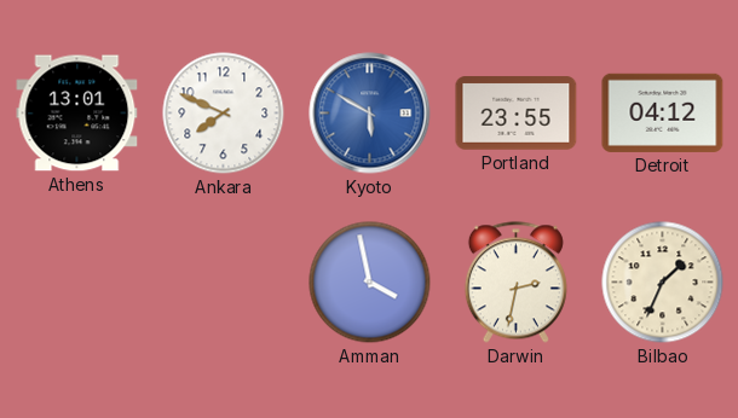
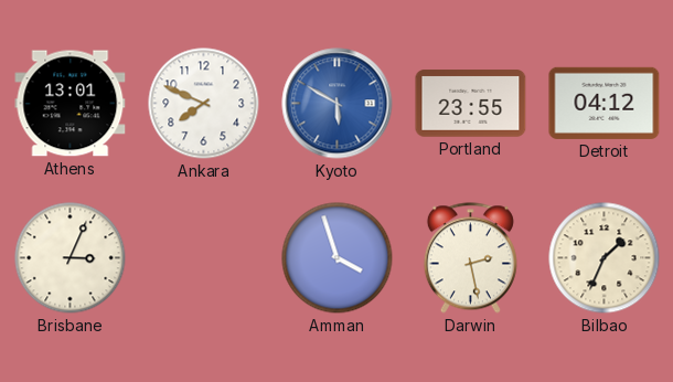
Brisbane: none -> 3:04 (71, 258)
Amman: 3:58 -> 3:57 (338, 258)
Darwin: 2:32 -> 2:28 (470, 258)
